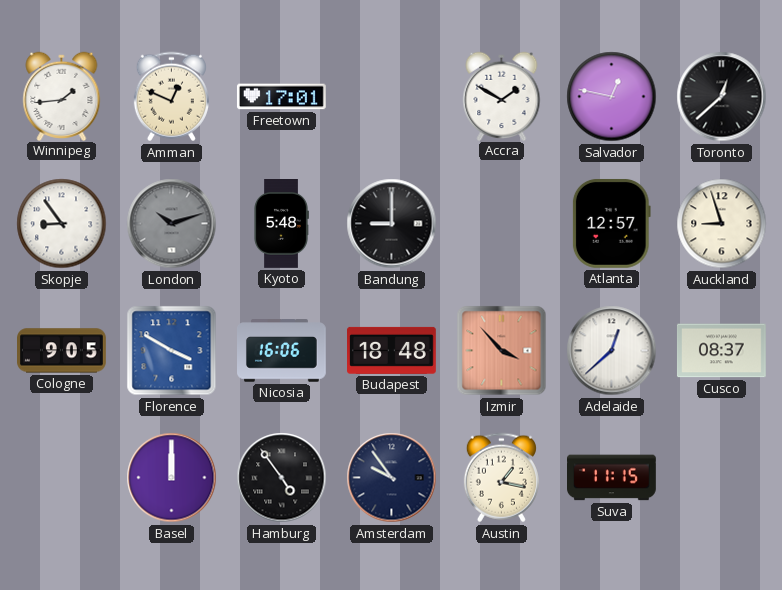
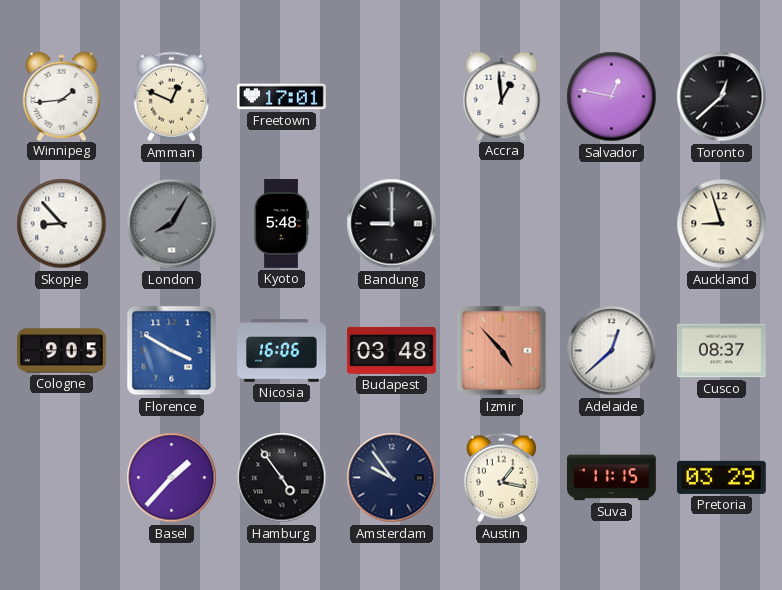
Accra: 1:50 -> 12:59 (502, 96)
Skopje: 8:54 -> 8:53 (62, 224)
London: 10:12 -> 8:05 (172, 224)
Atlanta: 12:57 -> none (611, 223)
Budapest: 18:48 -> 03:48 (392, 350)
Izmir: 3:53 -> 4:53 (502, 351)
Basel: 12:00 -> 1:37 (172, 478)
Pretoria: none -> 03:29 (721, 477)
